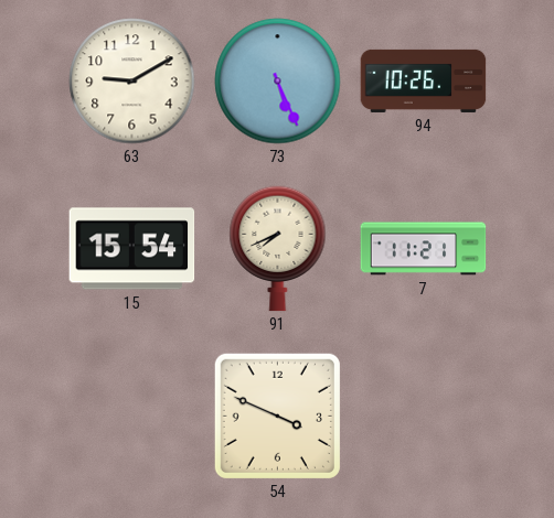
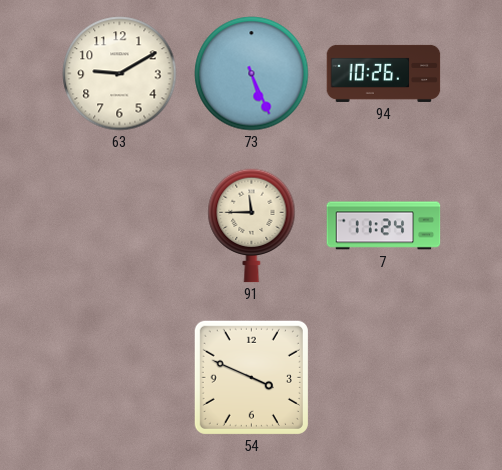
15: 15:54 -> none (132, 249)
91: 7:41 -> 11:45 (252, 226)
7: 11:21 -> 11:24 (384, 226)
